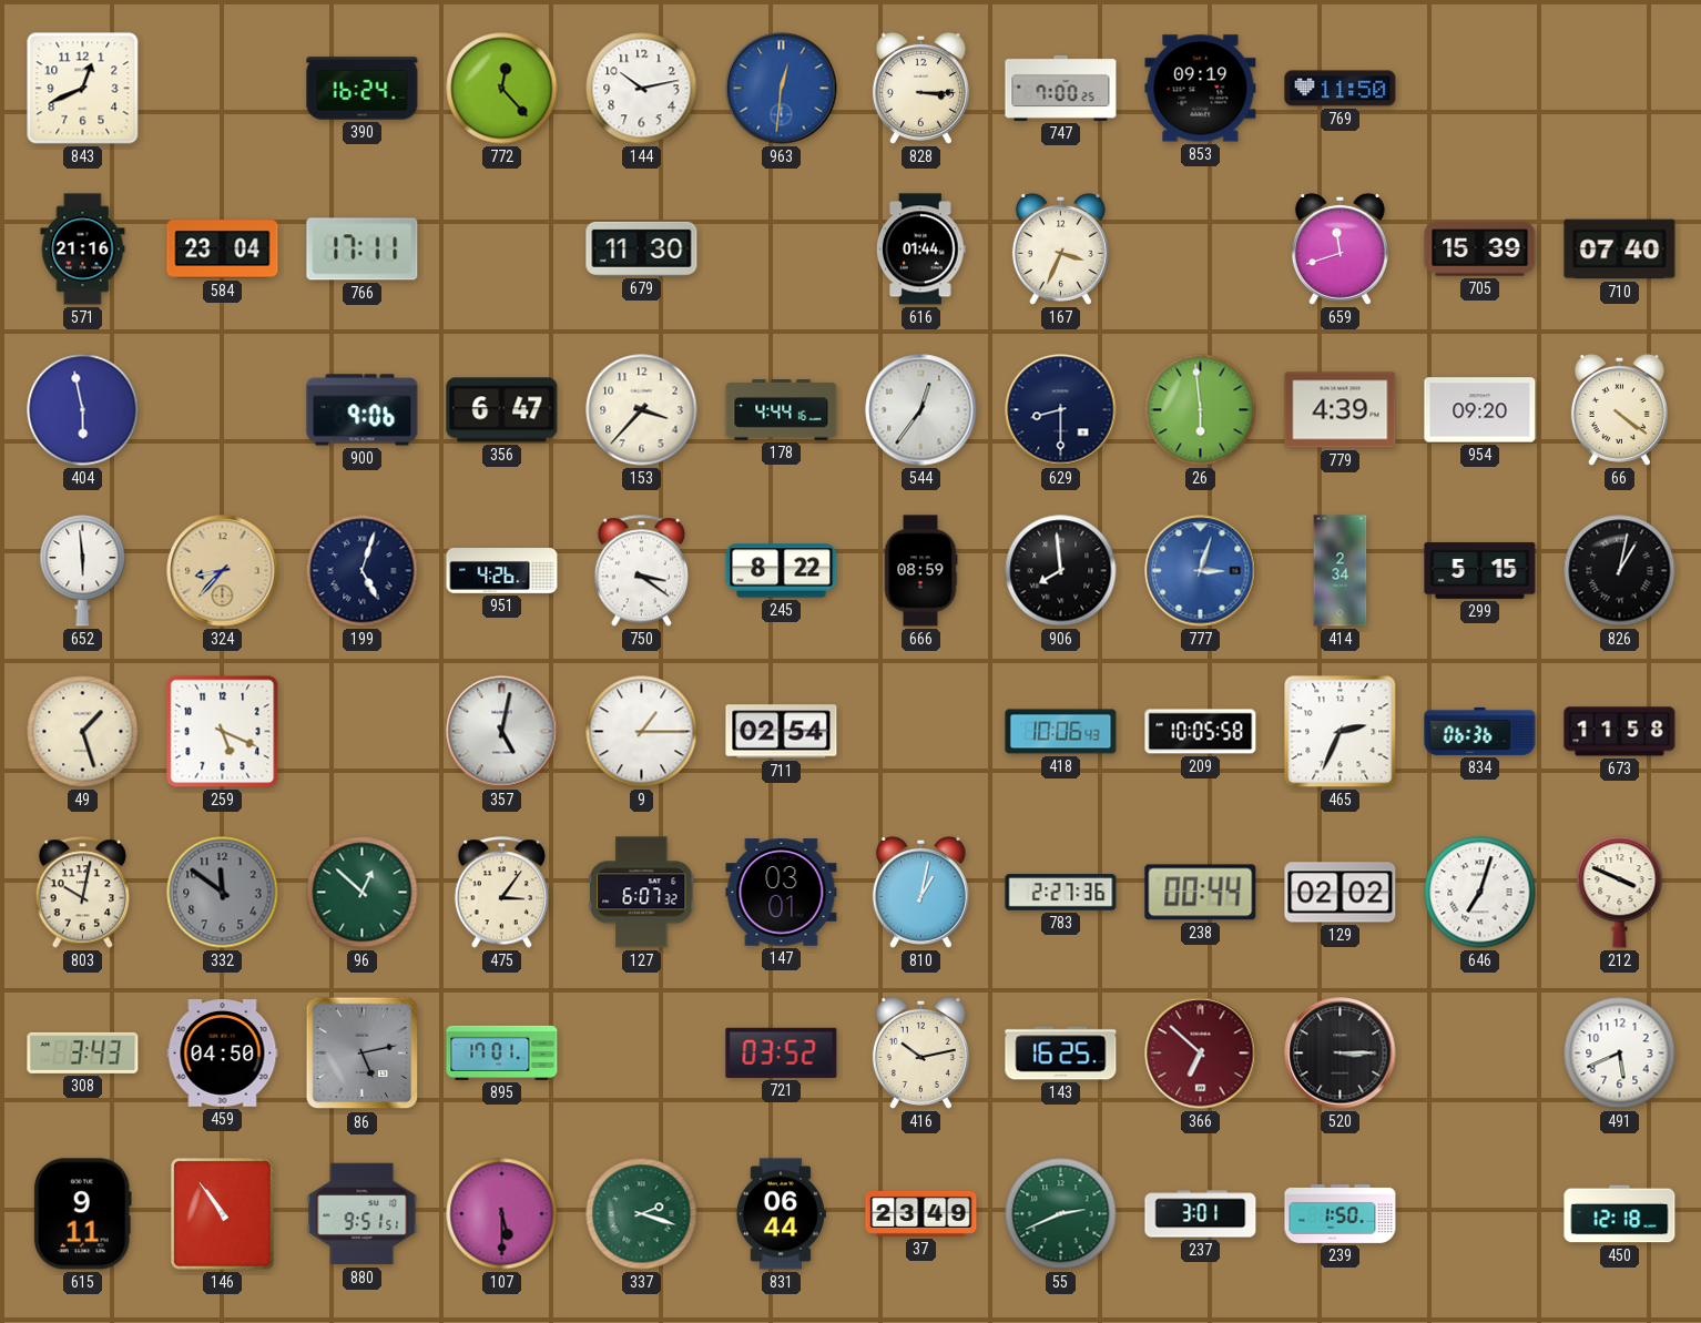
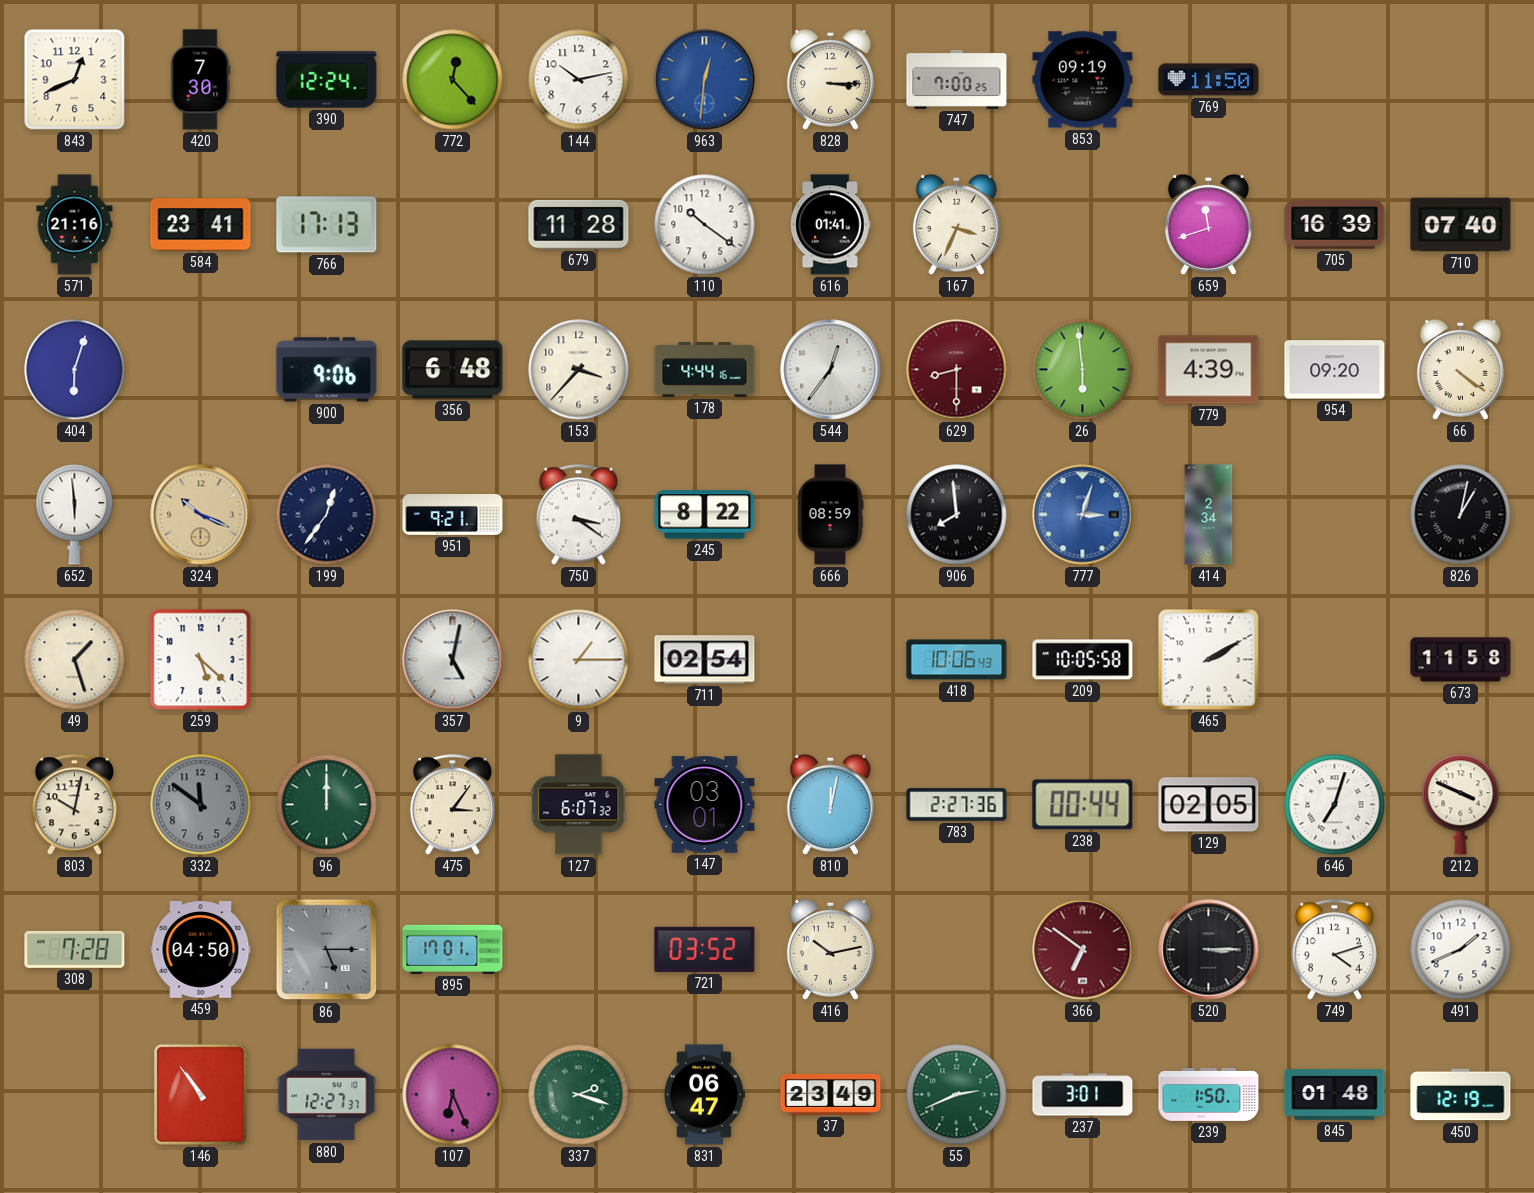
420: none -> 7:30 (200, 80)
390: 16:24 -> 12:24 (327, 80)
584: 23:04 -> 23:41 (201, 225)
766: 17:11 -> 17:13 (327, 225)
679: 11:30 -> 11:28 (579, 224)
110: none -> 10:21 (705, 225)
616: 01:44 -> 01:41 (830, 225)
705: 15:39 -> 16:39 (1335, 225)
404: 5:58 -> 6:03 (75, 370)
356: 6:47 -> 6:48 (453, 370)
629 dial: navy -> burgundy (957, 370)
324: 8:37 -> 10:19 (201, 515)
199: 5:03 -> 12:36 (327, 515)
951: 4:26 -> 9:21 (453, 515)
299: 5:15 -> none (1480, 570)
259: 5:19 -> 5:22 (201, 660)
465: 2:34 -> 2:10 (1209, 660)
834: 06:36 -> none (1480, 731)
96: 12:52 -> 12:00 (327, 805)
810: 1:02 -> 12:02 (830, 804)
129: 02:02 -> 02:05 (1209, 805)
308: 3:43 -> 7:28 (75, 949)
86: 5:13 -> 5:15 (327, 950)
143: 16:25 -> none (1061, 1054)
366: 6:52 -> 6:51 (1083, 950)
749: none -> 4:12 (1334, 950)
491: 5:41 -> 1:41 (1461, 950)
615: 9:11 -> none (82, 1214)
880: 9:51 -> 12:27 (327, 1095)
107: 5:30 -> 6:26 (453, 1095)
831: 06:44 -> 06:47 (704, 1095)
845: none -> 01:48 (1335, 1095)
450: 12:18 -> 12:19 (1461, 1095)
